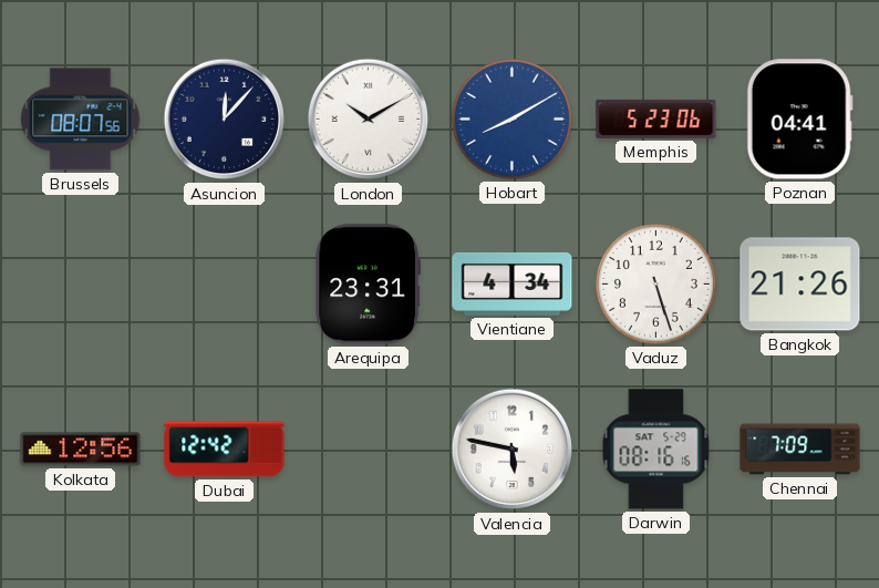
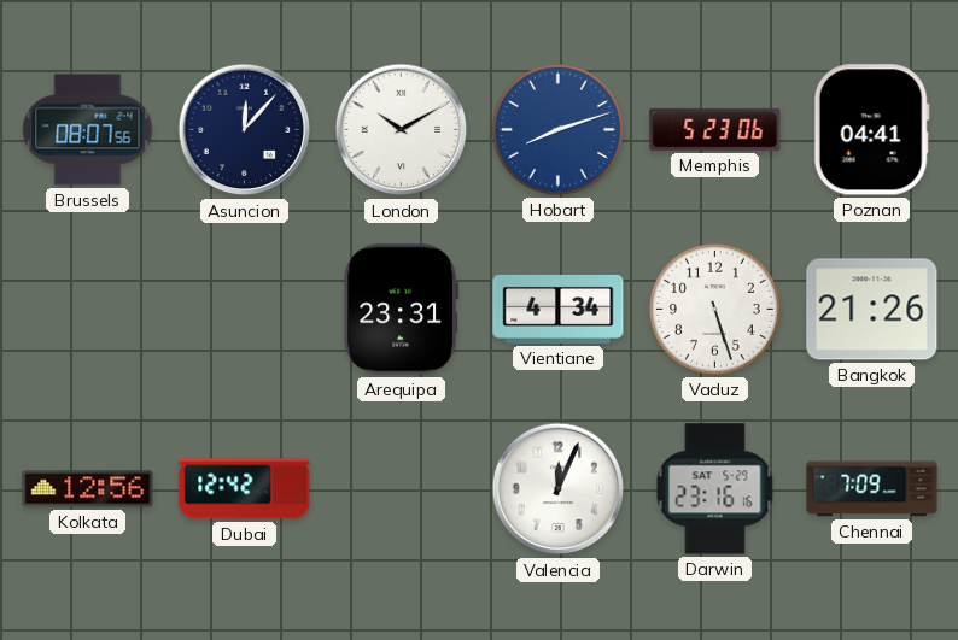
Hobart: 8:10 -> 8:12 (557, 129)
Valencia: 5:47 -> 12:04 (559, 489)
Darwin: 08:16 -> 23:16 (715, 489)
